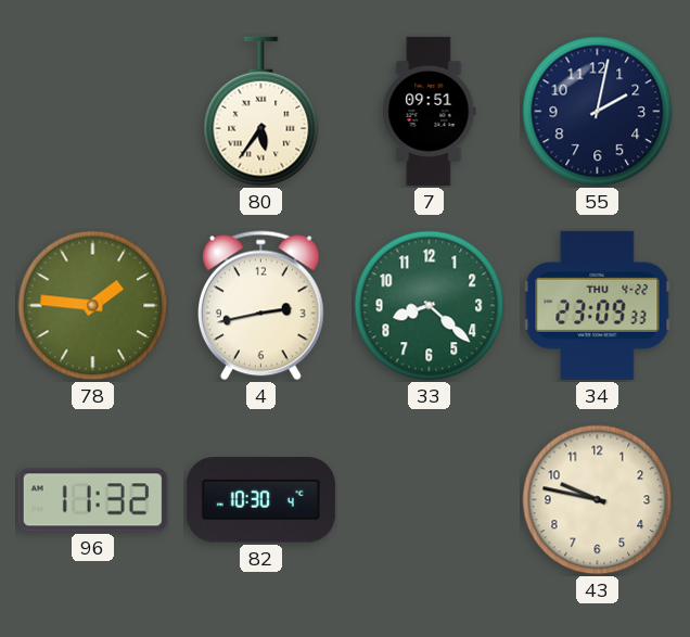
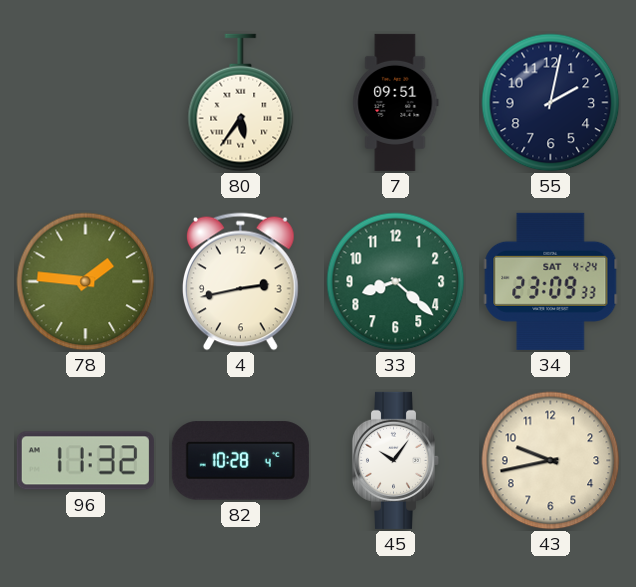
34 date: THU 4-22 -> SAT 4-24 (551, 281)
82: 10:30 -> 10:28 (240, 461)
45: none -> 10:06 (395, 460)
43: 9:47 -> 9:43 (551, 461)
